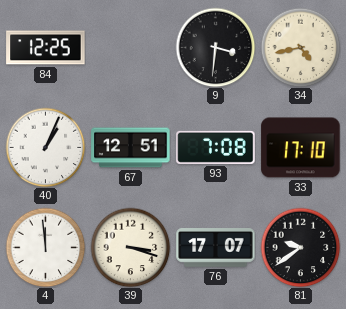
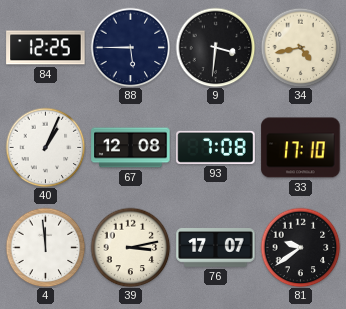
88: none -> 5:45 (130, 47)
67: 12:51 -> 12:08 (131, 148)
39: 3:18 -> 3:13 (130, 247)
